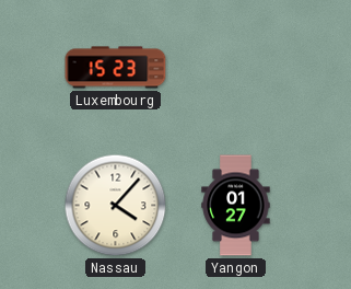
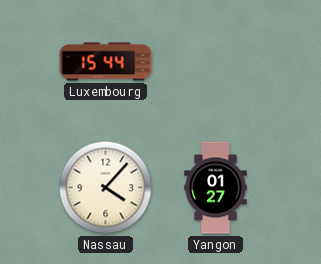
Luxembourg: 15:23 -> 15:44 (106, 62)
